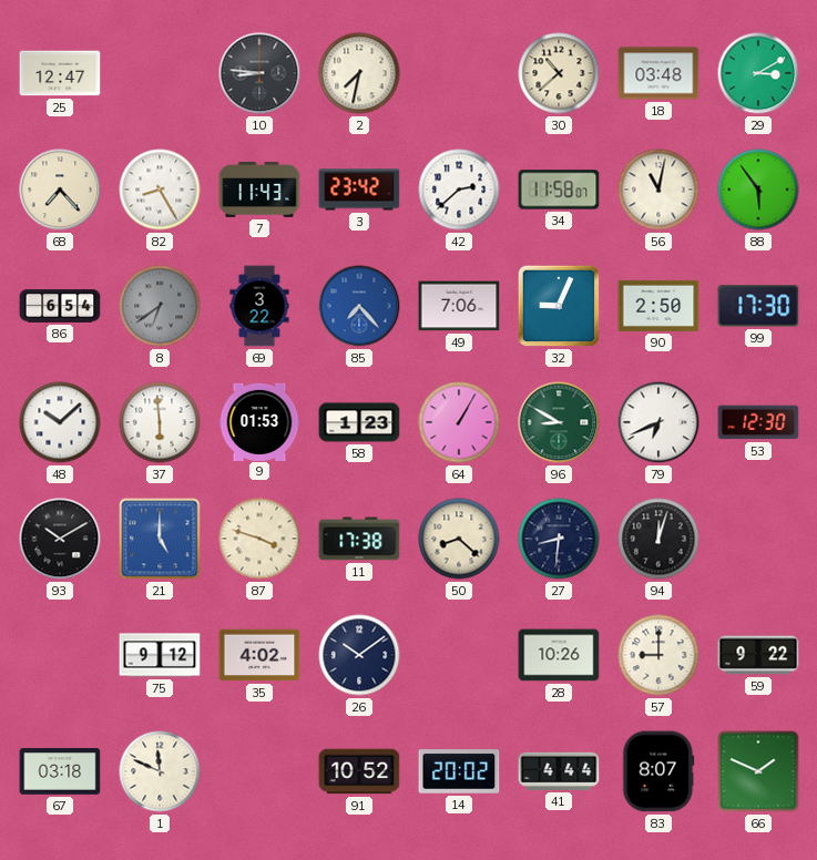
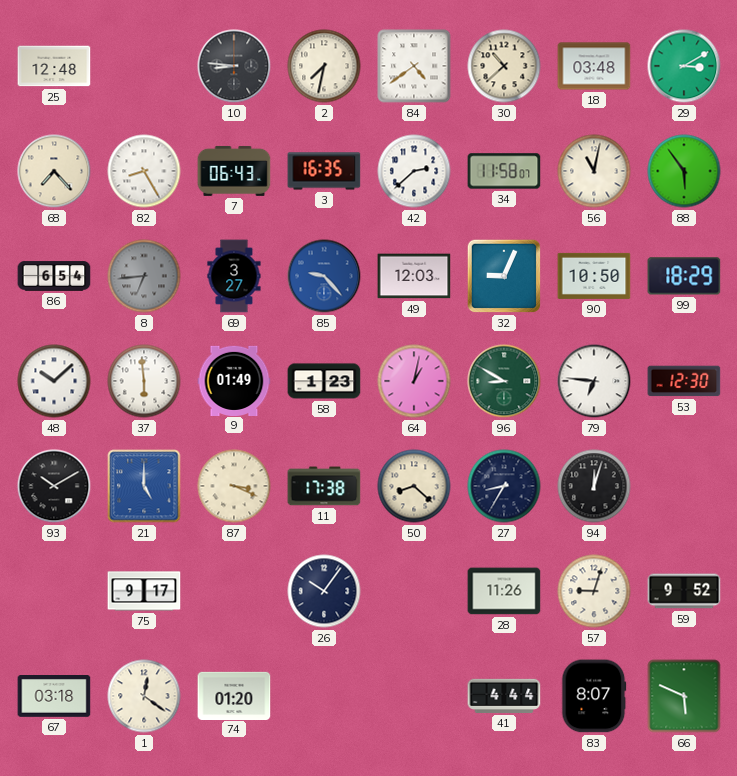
25: 12:47 -> 12:48 (54, 66)
84: none -> 4:39 (414, 66)
7: 11:43 -> 06:43 (234, 171)
3: 23:42 -> 16:35 (324, 171)
8: 6:39 -> 6:44 (144, 276)
69: 3:22 -> 3:27 (234, 276)
85: 7:23 -> 9:23 (324, 276)
49: 7:06 -> 12:03 (414, 276)
90: 2:50 -> 10:50 (594, 276)
99: 17:30 -> 18:29 (684, 276)
9: 01:53 -> 01:49 (234, 380)
64: 1:05 -> 1:02 (414, 381)
79: 6:41 -> 6:46 (594, 381)
87: 3:48 -> 3:19 (234, 486)
27: 8:31 -> 8:35 (504, 486)
75: 9:12 -> 9:17 (144, 591)
35: 4:02 -> none (259, 655)
26: 10:09 -> 10:06 (324, 591)
28: 10:26 -> 11:26 (504, 591)
57: 9:00 -> 9:03 (594, 591)
59: 9:22 -> 9:52 (684, 591)
1: 11:49 -> 12:21 (144, 696)
74: none -> 01:20 (234, 695)
91: 10:52 -> none (359, 771)
14: 20:02 -> none (459, 771)
66: 1:49 -> 5:49 (684, 696)
